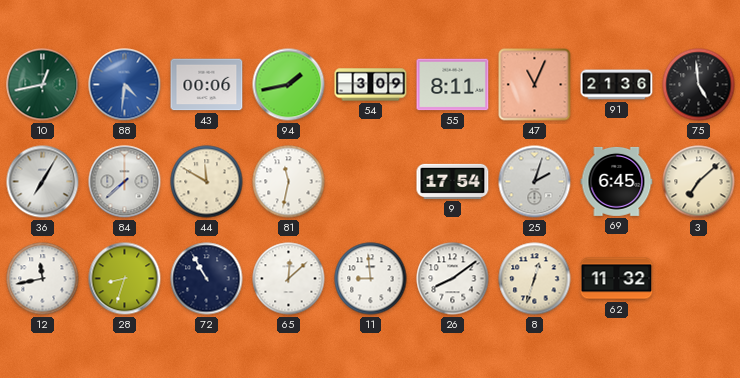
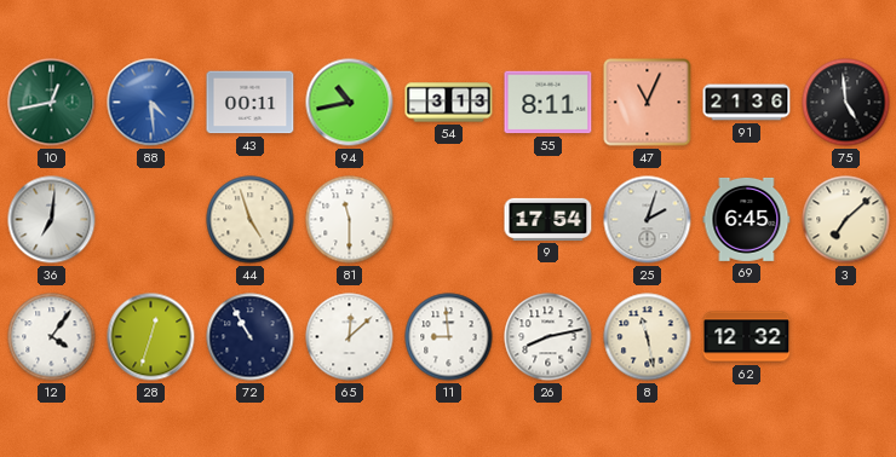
88: 4:31 -> 4:29 (151, 103)
43: 00:06 -> 00:11 (251, 103)
94: 1:43 -> 10:43 (350, 103)
54: 3:09 -> 3:13 (449, 103)
36: 7:05 -> 7:01 (52, 220)
84: 7:38 -> none (125, 182)
44: 11:50 -> 4:57 (251, 220)
81: 11:32 -> 11:30 (350, 220)
12: 11:43 -> 4:06 (52, 337)
28: 8:33 -> 12:33 (151, 337)
26: 8:09 -> 8:13 (548, 337)
8: 12:33 -> 11:28 (648, 337)
62: 11:32 -> 12:32 (747, 337)
